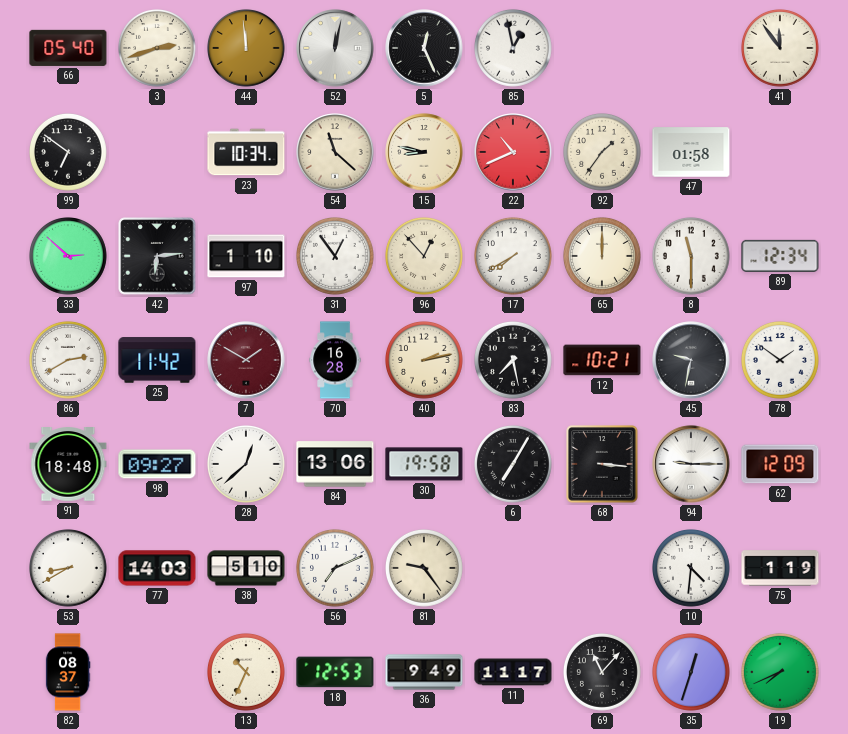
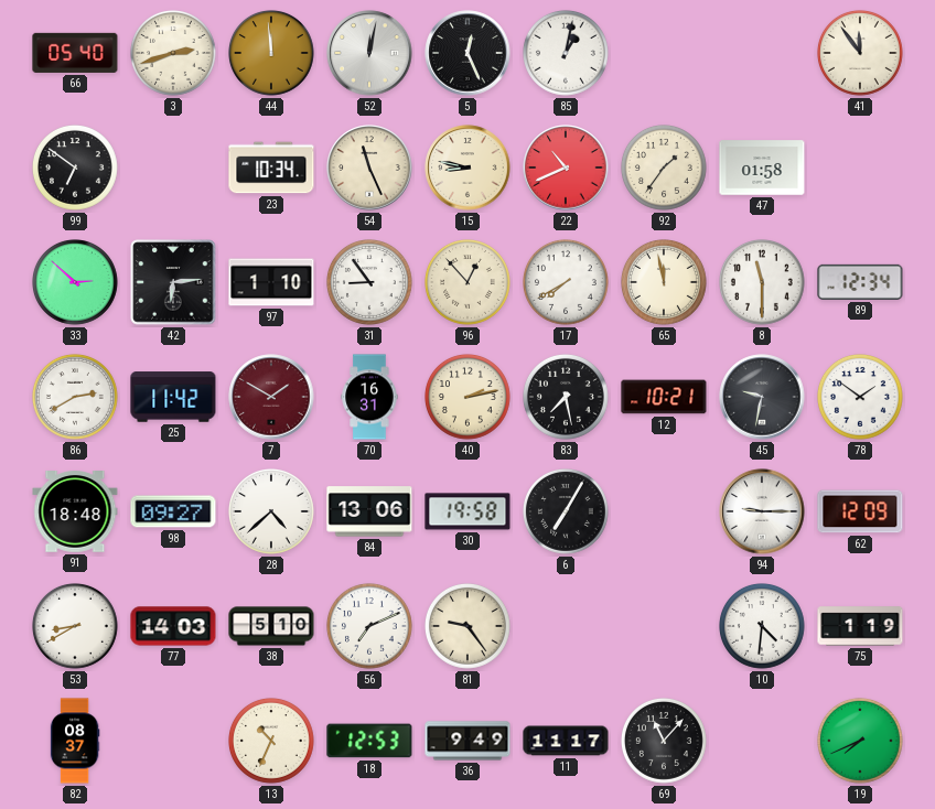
85: 12:58 -> 1:02 (567, 54)
54: 11:22 -> 11:26 (369, 168)
31: 12:54 -> 8:54 (370, 283)
65: 12:00 -> 11:58 (665, 283)
70: 16:28 -> 16:31 (369, 397)
28: 12:38 -> 4:38 (272, 513)
68: 3:16 -> none (602, 464)
35: 12:33 -> none (692, 673)
